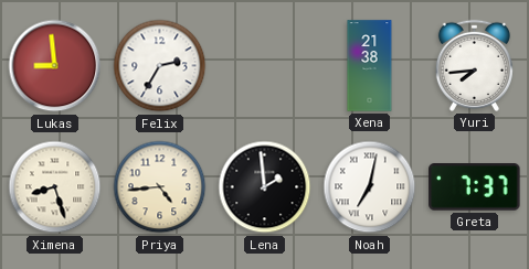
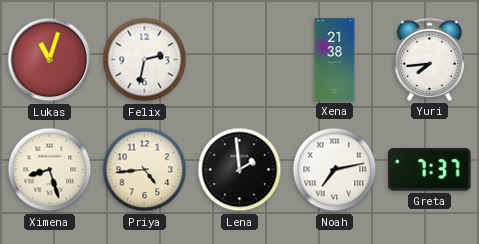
Lukas: 8:59 -> 11:03 (50, 60)
Felix: 2:35 -> 2:32 (145, 60)
Noah: 7:02 -> 7:13 (335, 170)
